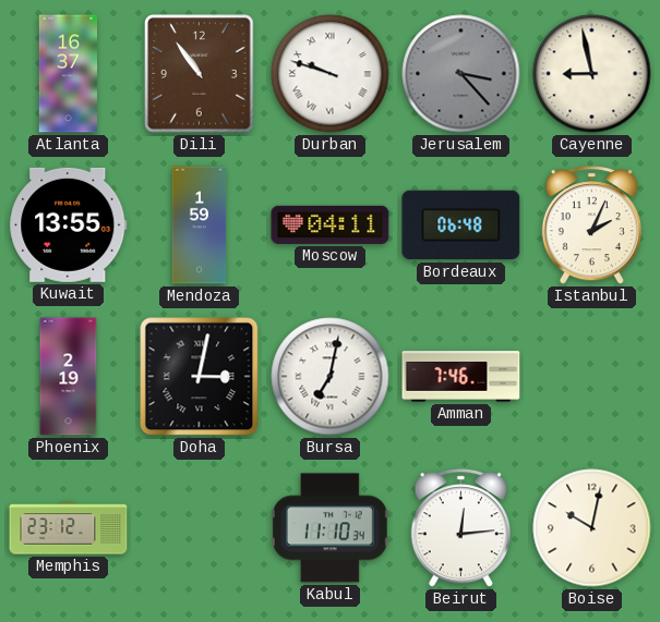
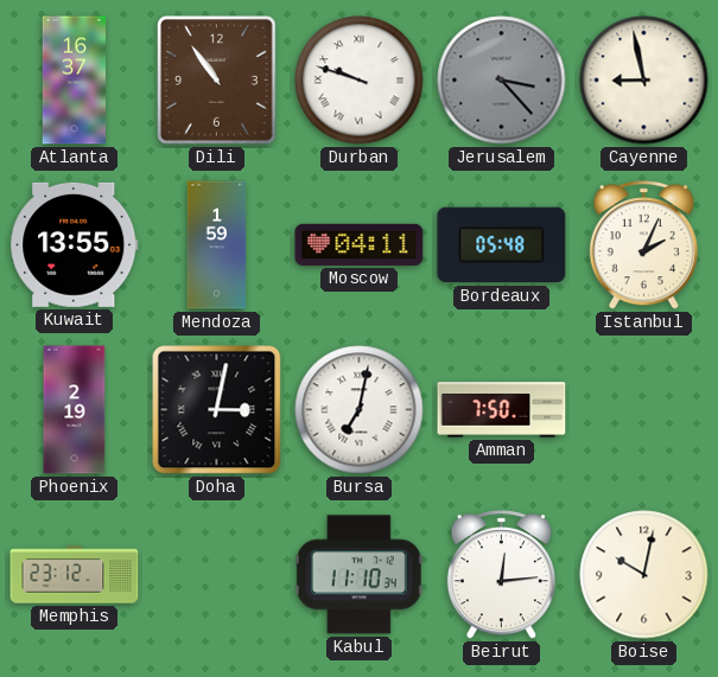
Bordeaux: 06:48 -> 05:48 (502, 245)
Amman: 7:46 -> 7:50 (502, 410)
